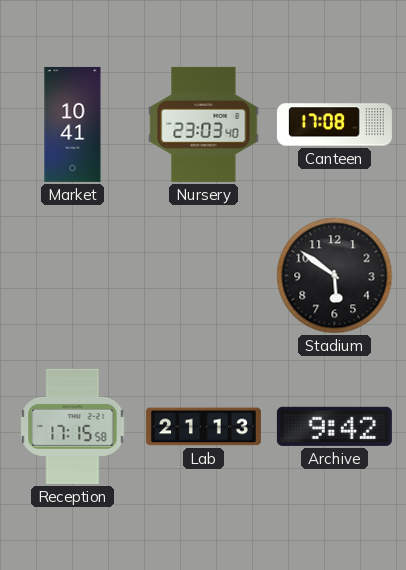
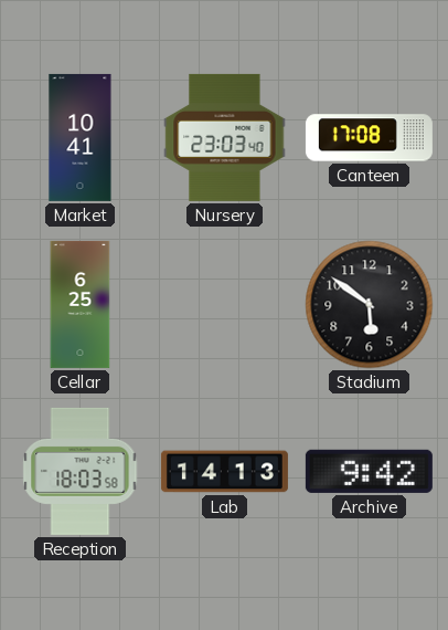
Cellar: none -> 6:25 (81, 304)
Reception: 17:15 -> 18:03 (81, 471)
Lab: 21:13 -> 14:13 (224, 472)
